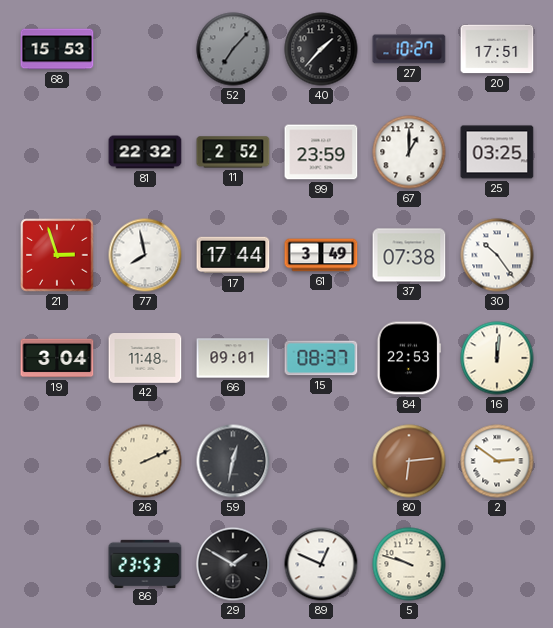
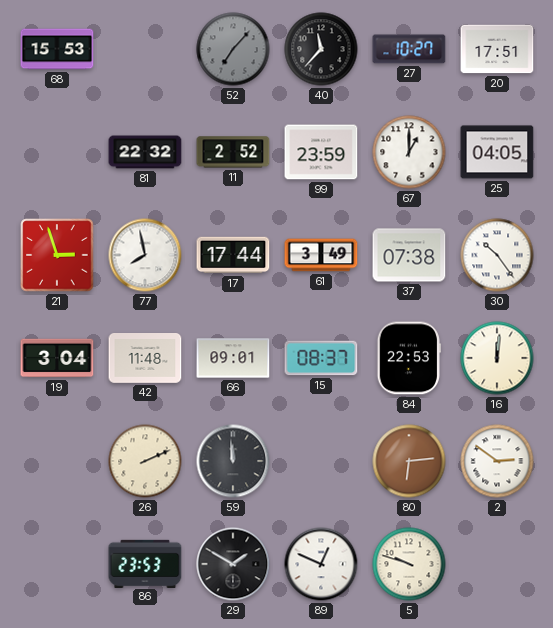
40: 1:37 -> 11:37 (321, 49)
25: 03:25 -> 04:05 (497, 152)
59: 12:32 -> 11:59 (233, 461)
